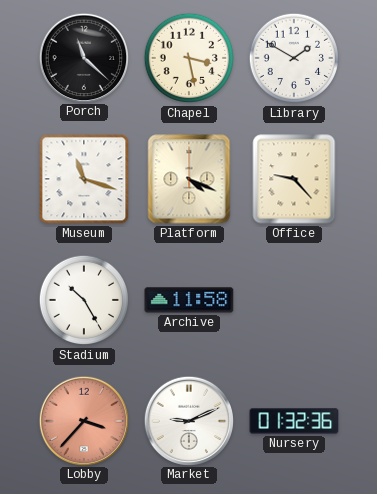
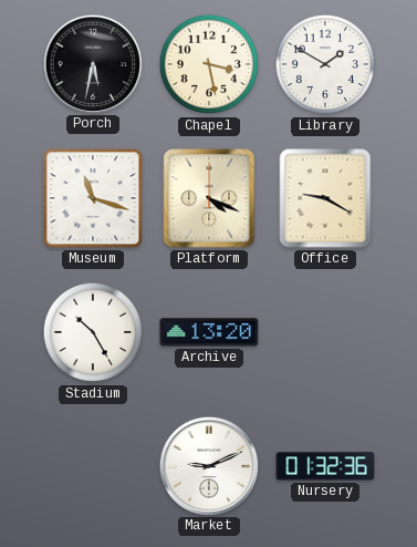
Porch: 11:22 -> 5:32 (92, 63)
Office: 9:23 -> 9:20 (325, 198)
Archive: 11:58 -> 13:20 (209, 332)
Lobby: 3:37 -> none (83, 420)
